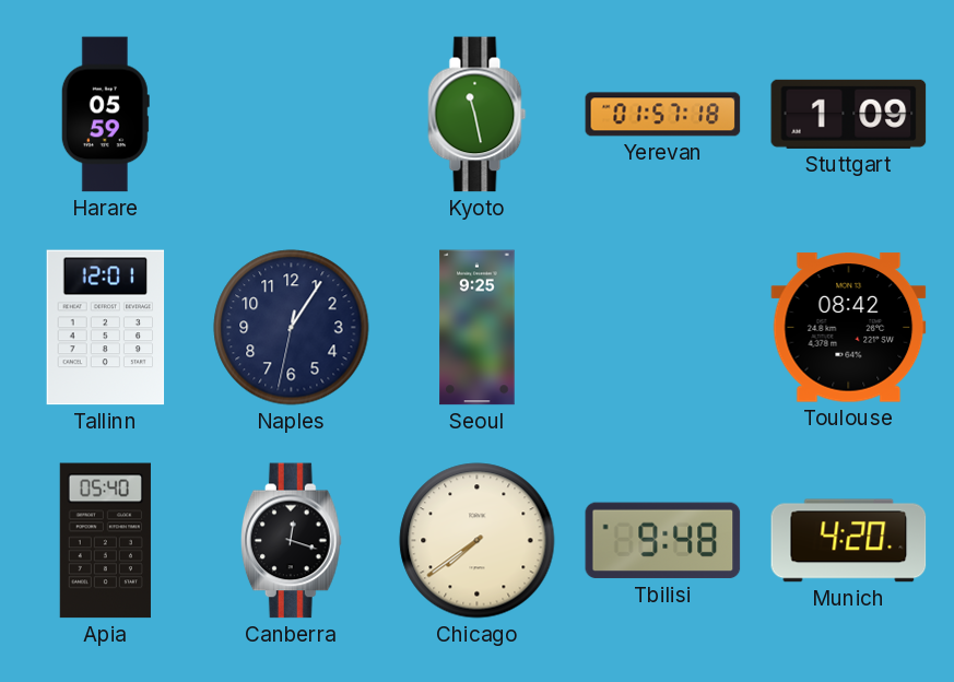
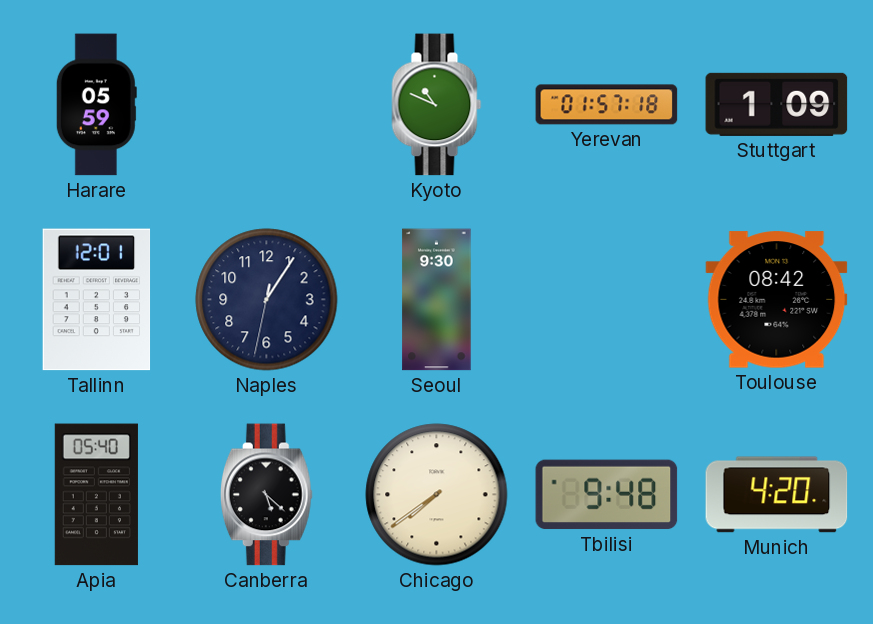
Kyoto: 11:28 -> 10:49 (437, 105)
Seoul: 9:25 -> 9:30 (437, 300)
Canberra: 12:18 -> 5:22 (266, 495)
